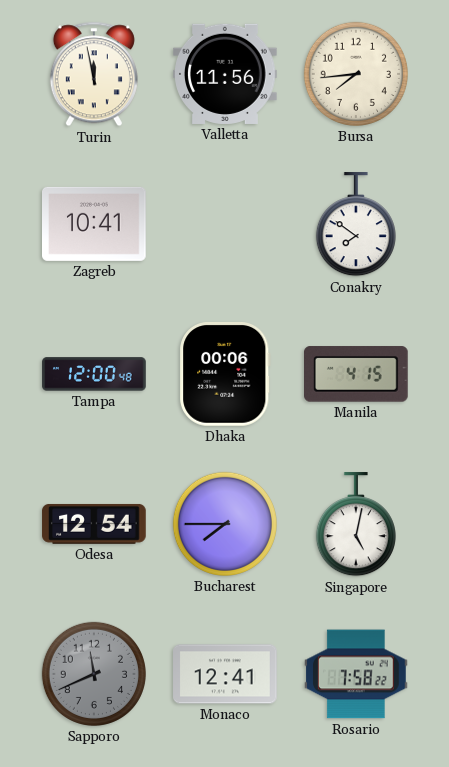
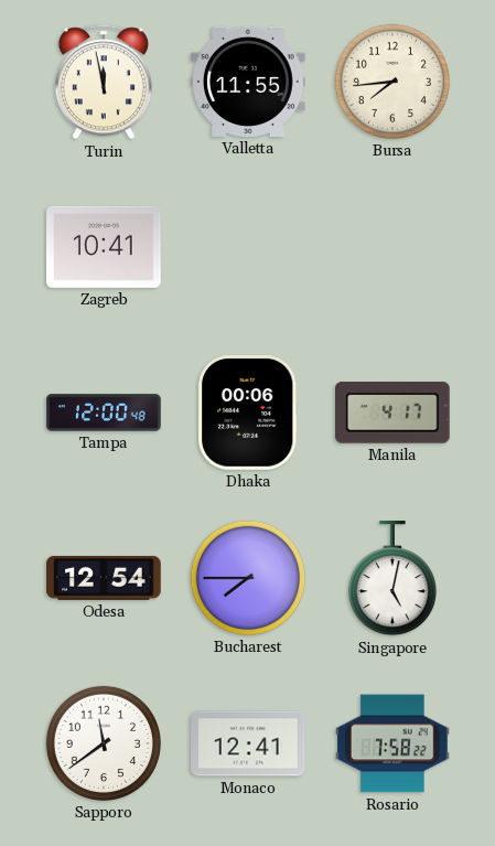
Valletta: 11:56 -> 11:55 (248, 82)
Conakry: 7:51 -> none (356, 225)
Manila: 4:15 -> 4:17 (394, 413)
Sapporo: 11:41 -> 11:39 (104, 743)
Sapporo dial: grey -> white (104, 743)
